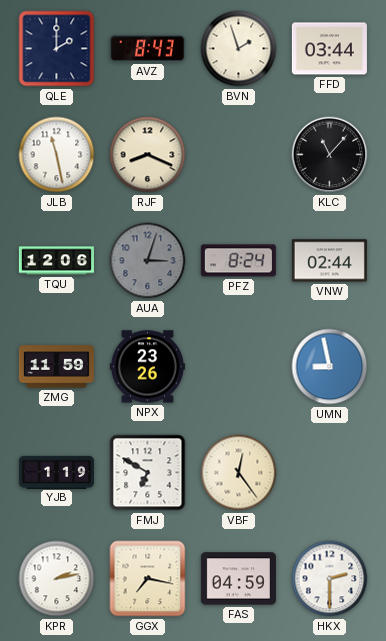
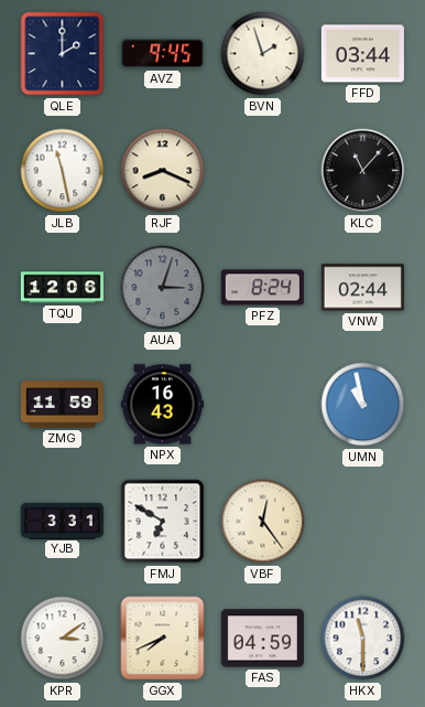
AVZ: 8:43 -> 9:45 (162, 54)
NPX: 23:26 -> 16:43 (162, 405)
UMN: 8:58 -> 10:58 (363, 405)
YJB: 1:19 -> 3:31 (62, 521)
KPR: 2:13 -> 3:09 (63, 639)
GGX: 7:17 -> 7:41 (163, 639)
HKX: 2:30 -> 11:30 (363, 639)
